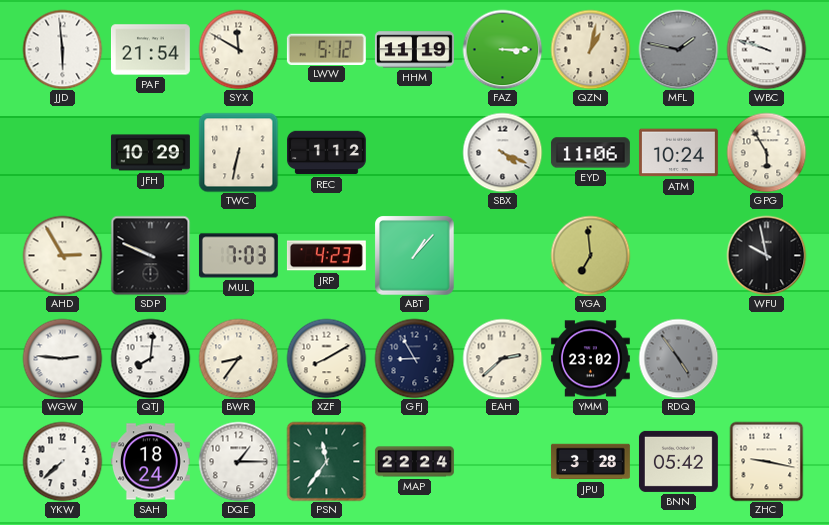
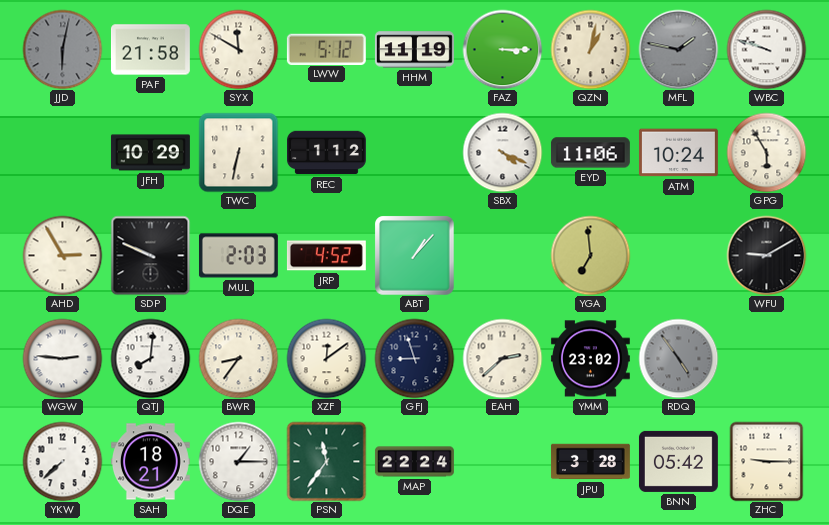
JJD: 5:59 -> 6:02 (62, 49)
JJD dial: white -> grey (62, 49)
PAF: 21:54 -> 21:58 (150, 50)
MUL: 7:03 -> 2:03 (238, 256)
JRP: 4:23 -> 4:52 (326, 256)
WFU: 9:58 -> 9:10 (766, 255)
XZF: 8:10 -> 12:09 (326, 358)
GFJ: 8:55 -> 8:57 (414, 358)
SAH: 18:24 -> 18:21 (150, 462)
ZHC: 9:17 -> 9:15 (767, 461)
